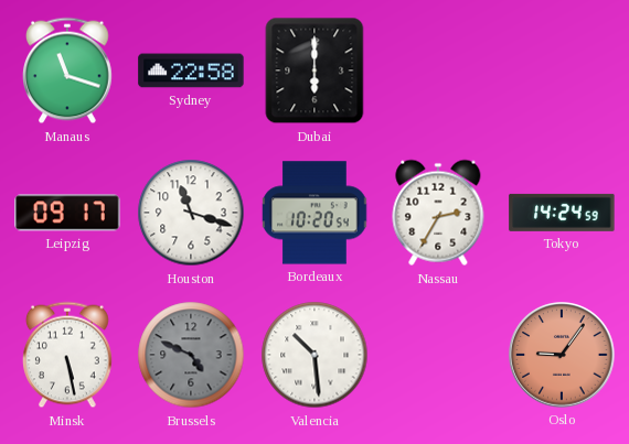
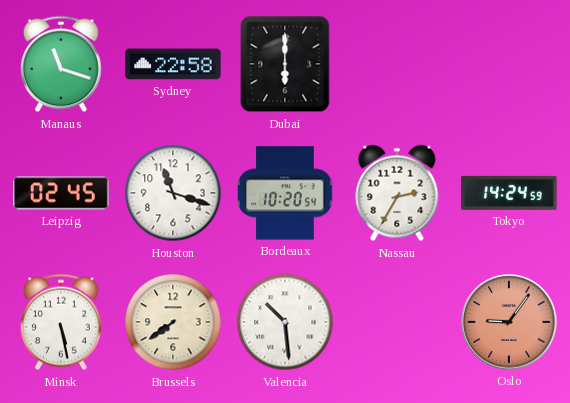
Leipzig: 09:17 -> 02:45 (61, 193)
Brussels: 4:49 -> 7:39 (173, 322)
Brussels dial: grey -> cream (173, 322)
